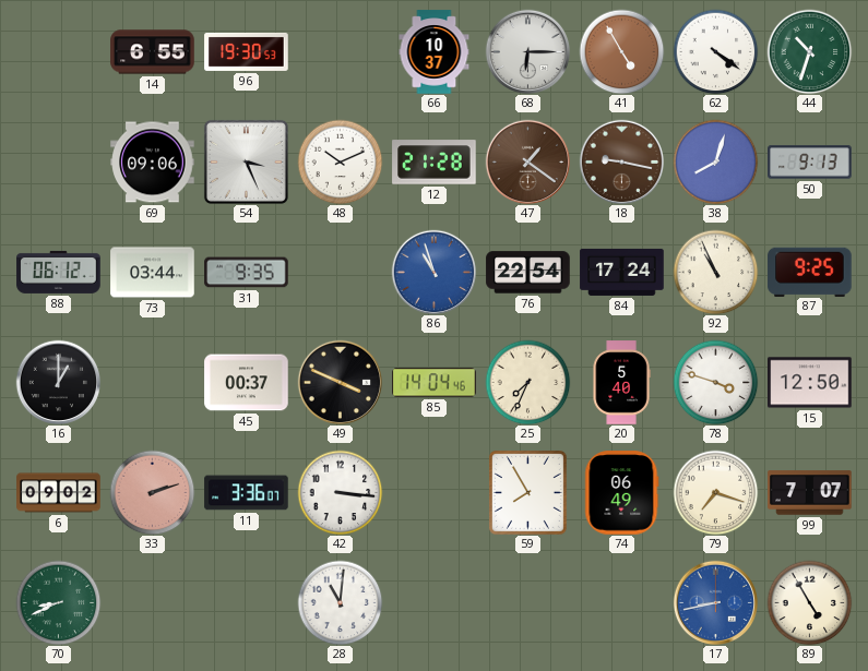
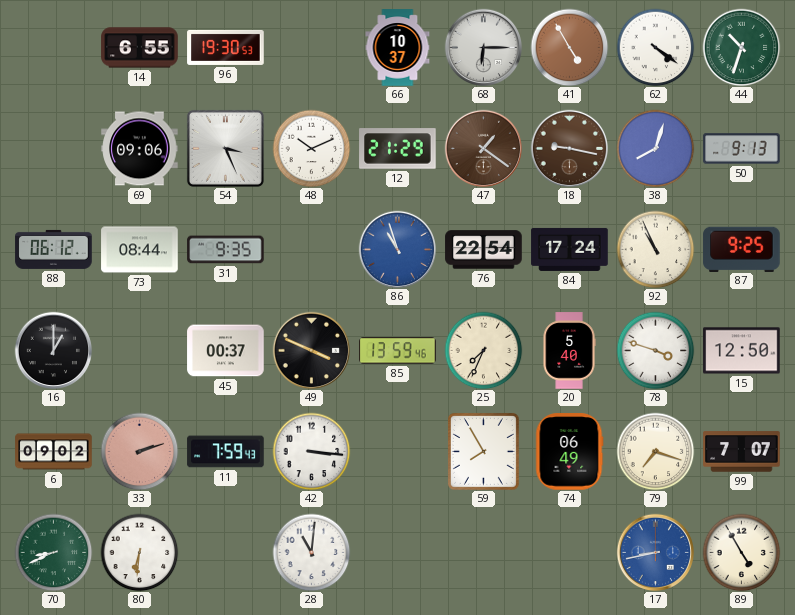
12: 21:28 -> 21:29 (398, 149)
73: 03:44 -> 08:44 (140, 250)
85: 14:04 -> 13:59 (398, 351)
11: 3:36 -> 7:59 (226, 452)
80: none -> 6:31 (139, 552)
